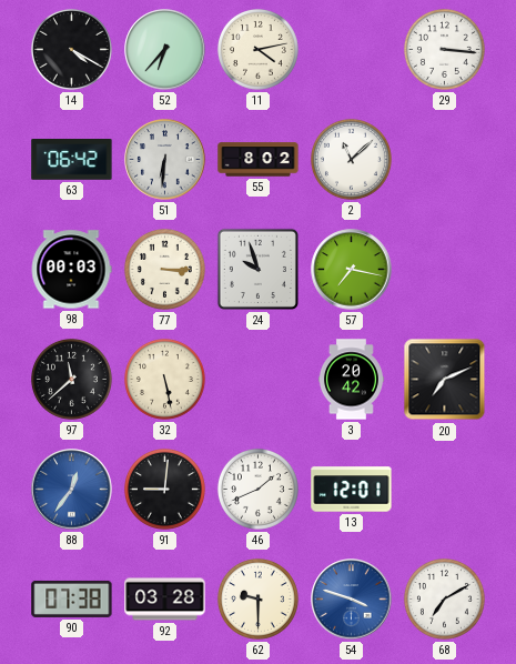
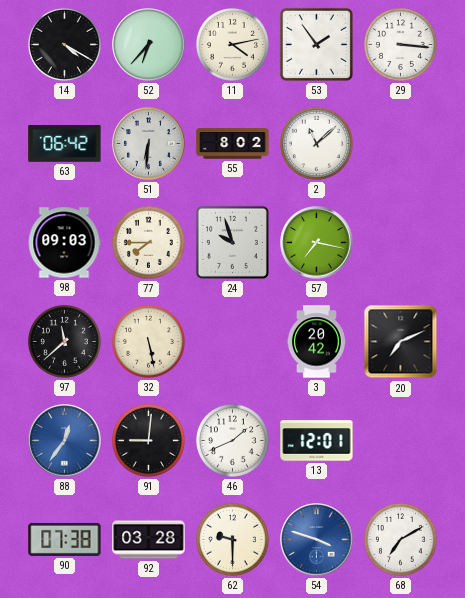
53: none -> 1:54 (316, 44)
98: 00:03 -> 09:03 (64, 243)
77: 3:15 -> 7:45 (148, 242)
